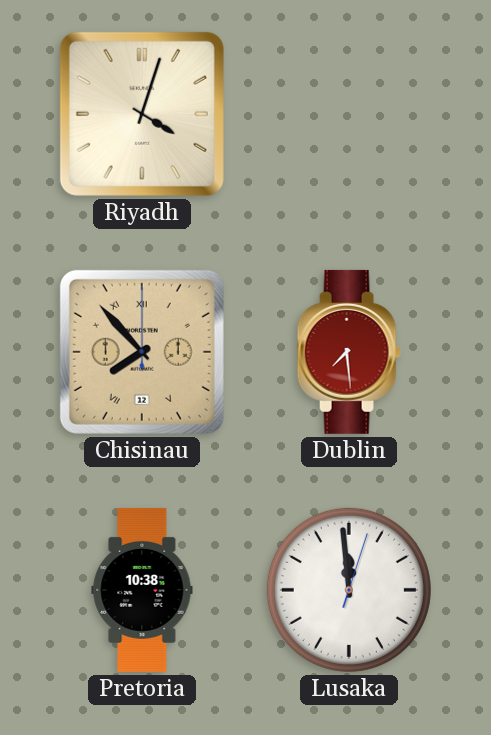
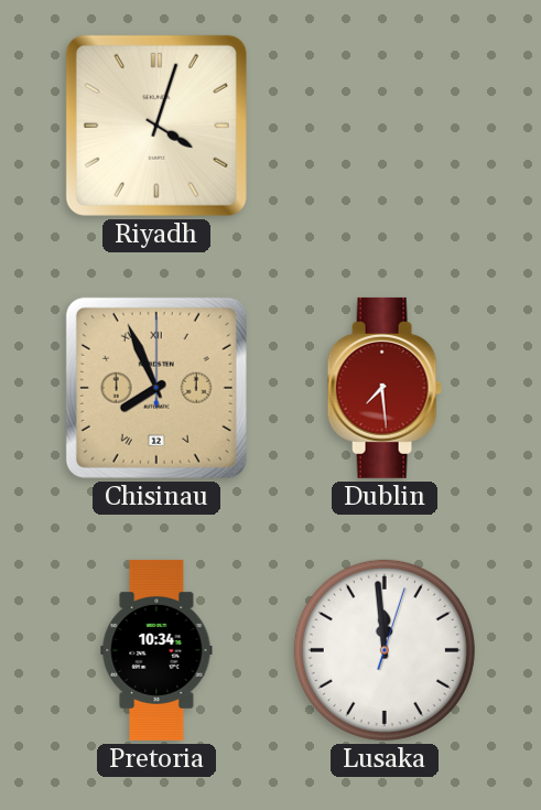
Chisinau: 7:53 -> 7:56 (156, 388)
Pretoria: 10:38 -> 10:34 (156, 650)
